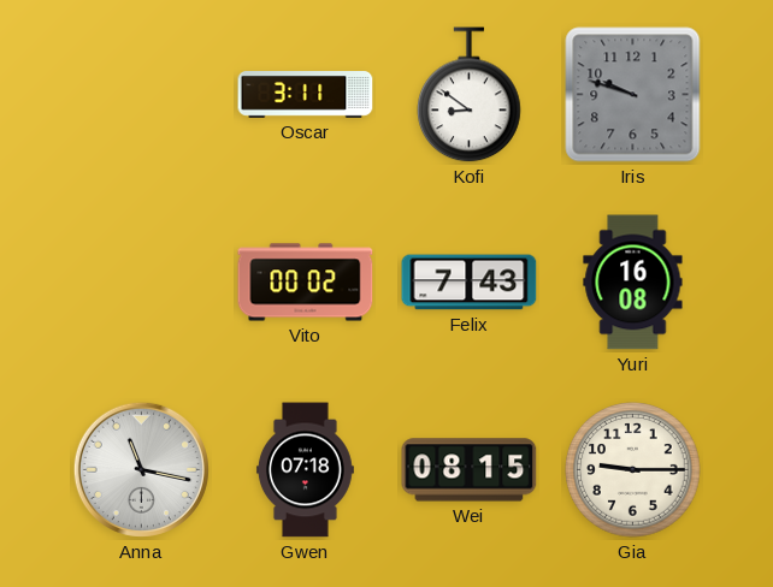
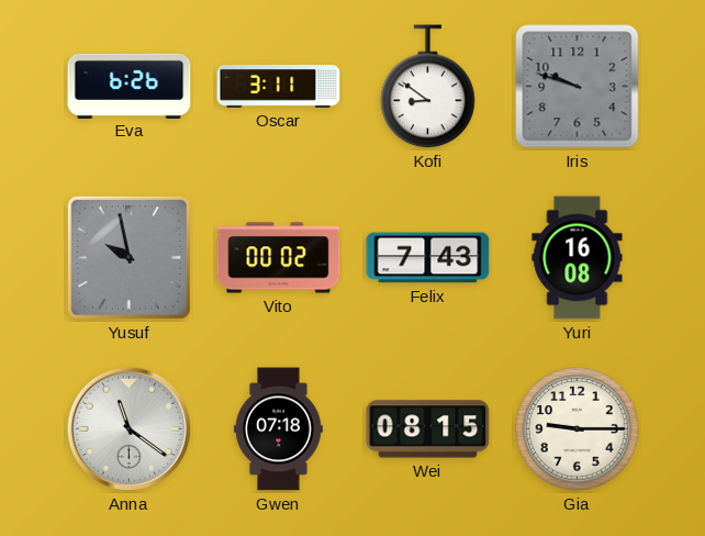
Eva: none -> 6:26 (130, 86)
Yusuf: none -> 9:58 (128, 257)
Anna: 11:17 -> 11:21 (128, 428)
